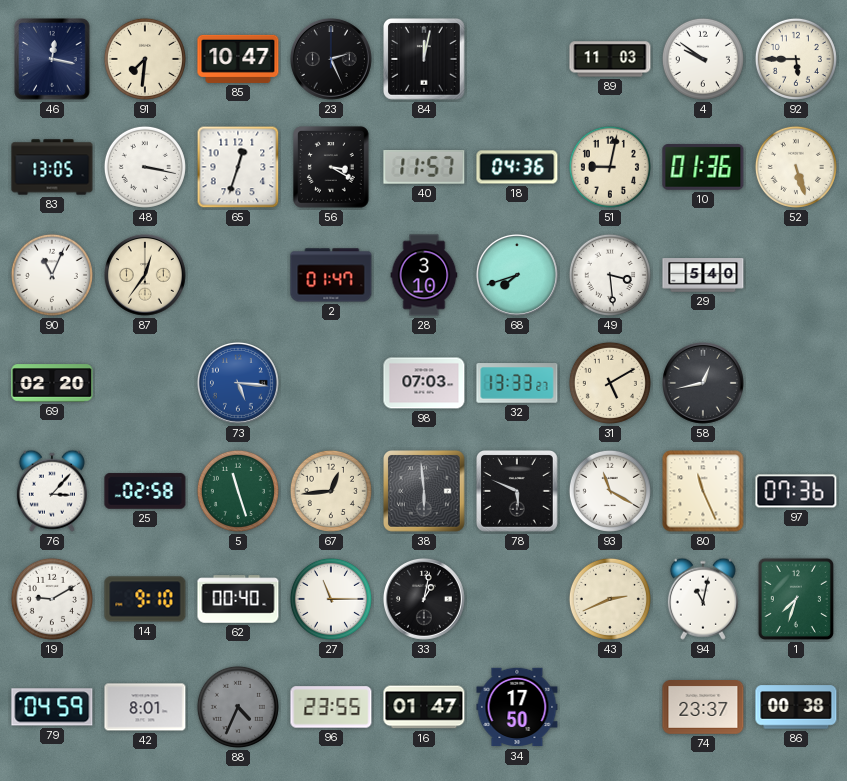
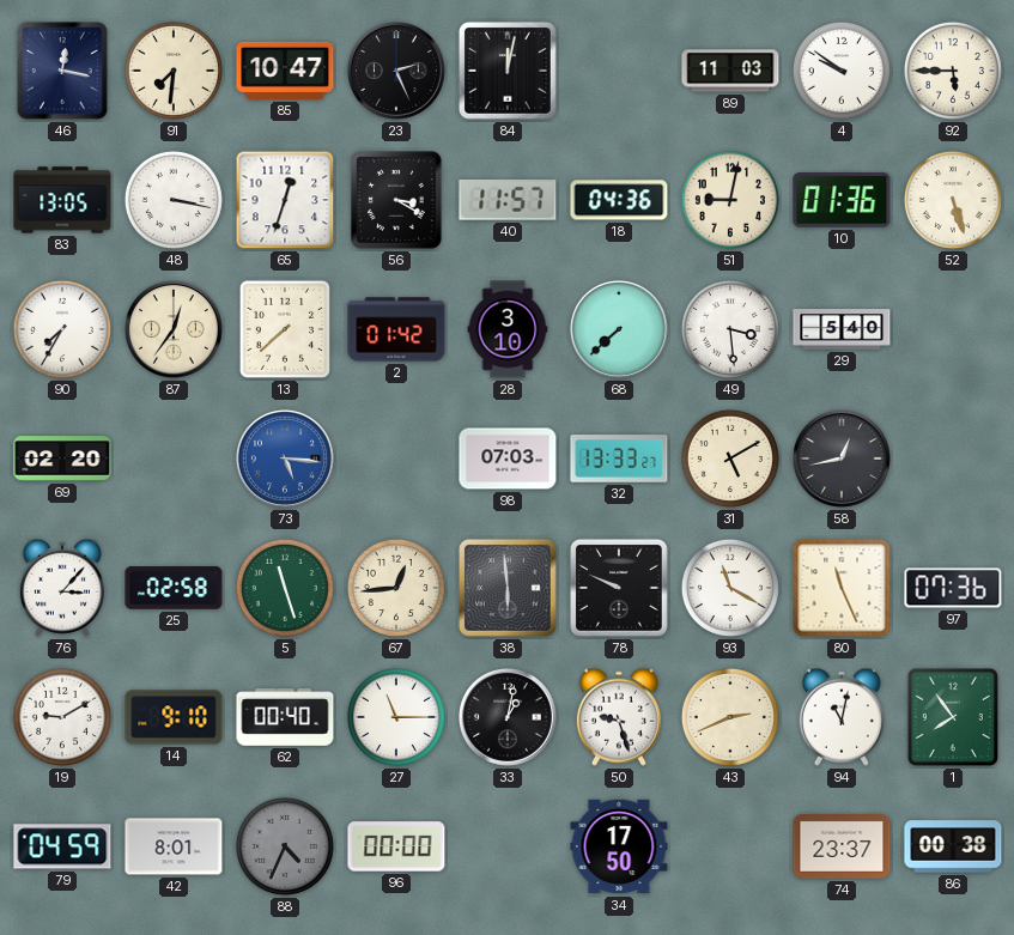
90: 11:04 -> 7:35 (62, 329)
13: none -> 7:38 (285, 329)
2: 01:47 -> 01:42 (396, 329)
68: 7:42 -> 7:38 (619, 329)
78: 5:49 -> 9:49 (620, 589)
50: none -> 9:27 (619, 717)
1: 7:33 -> 7:54 (953, 717)
96: 23:55 -> 00:00 (396, 846)
16: 01:47 -> none (424, 707)
